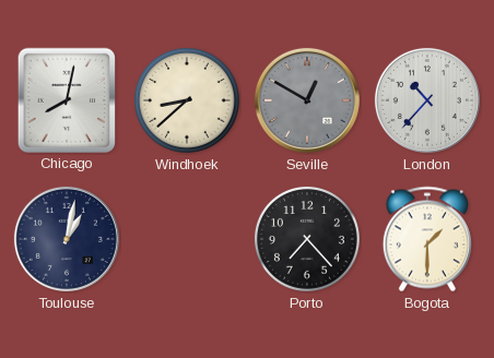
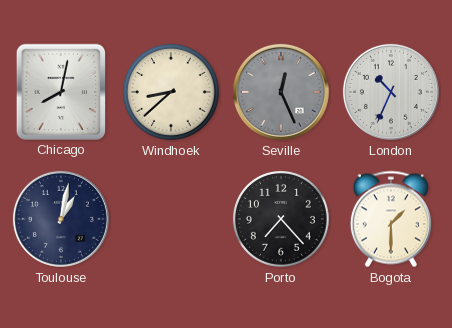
Seville: 12:50 -> 12:26 (281, 92)
London: 10:37 -> 10:34 (391, 92)
